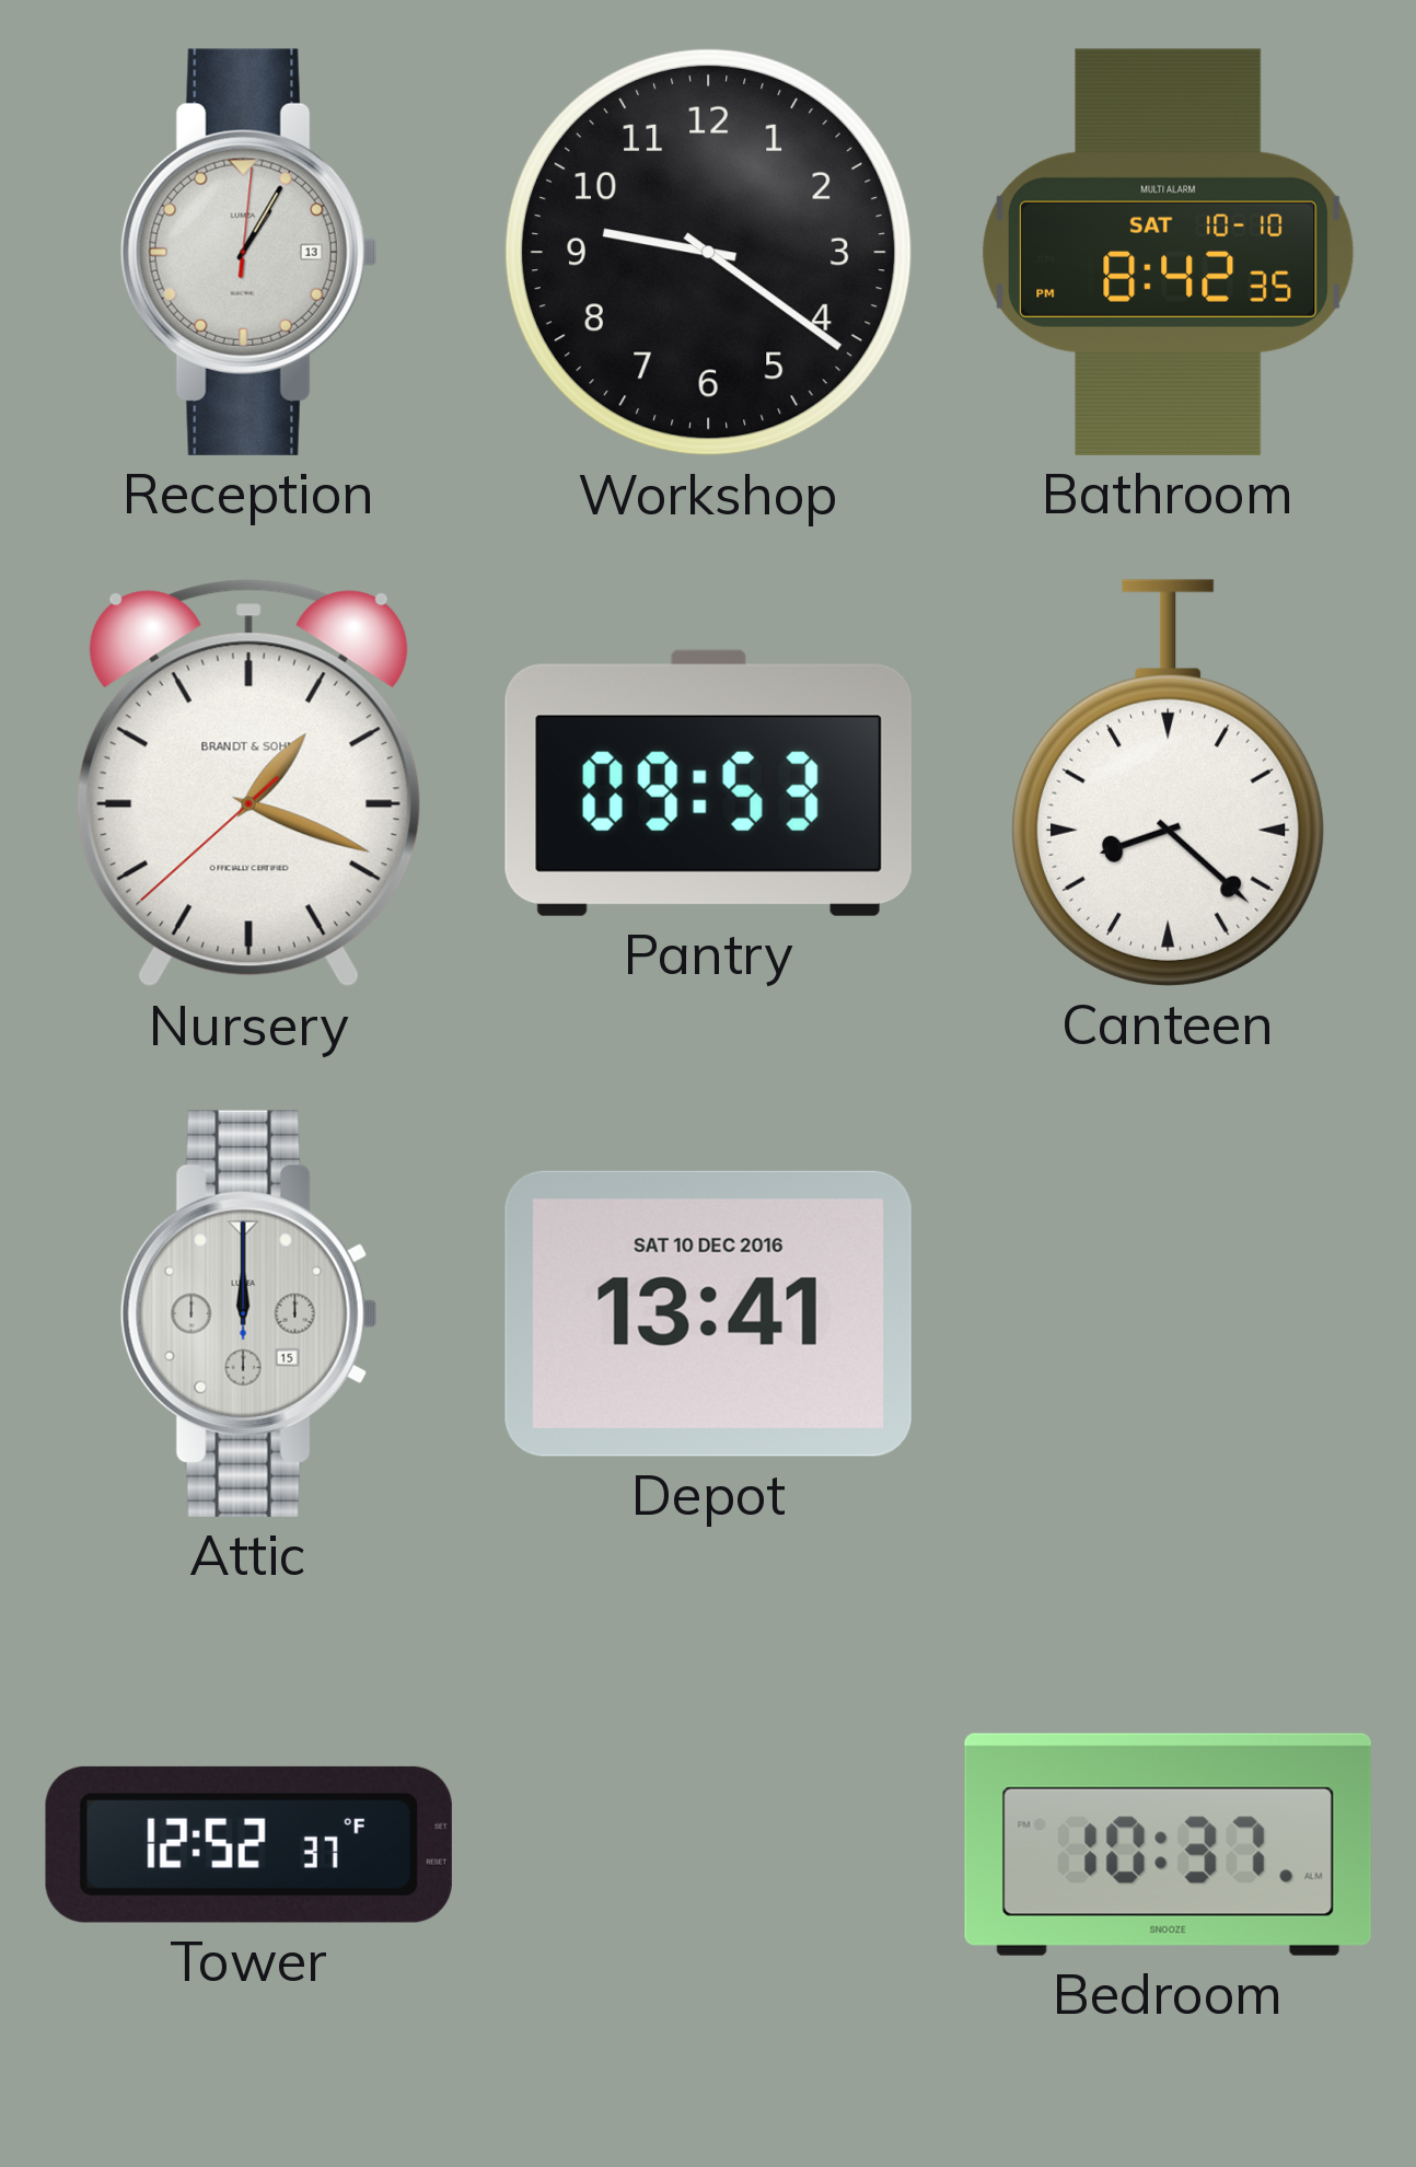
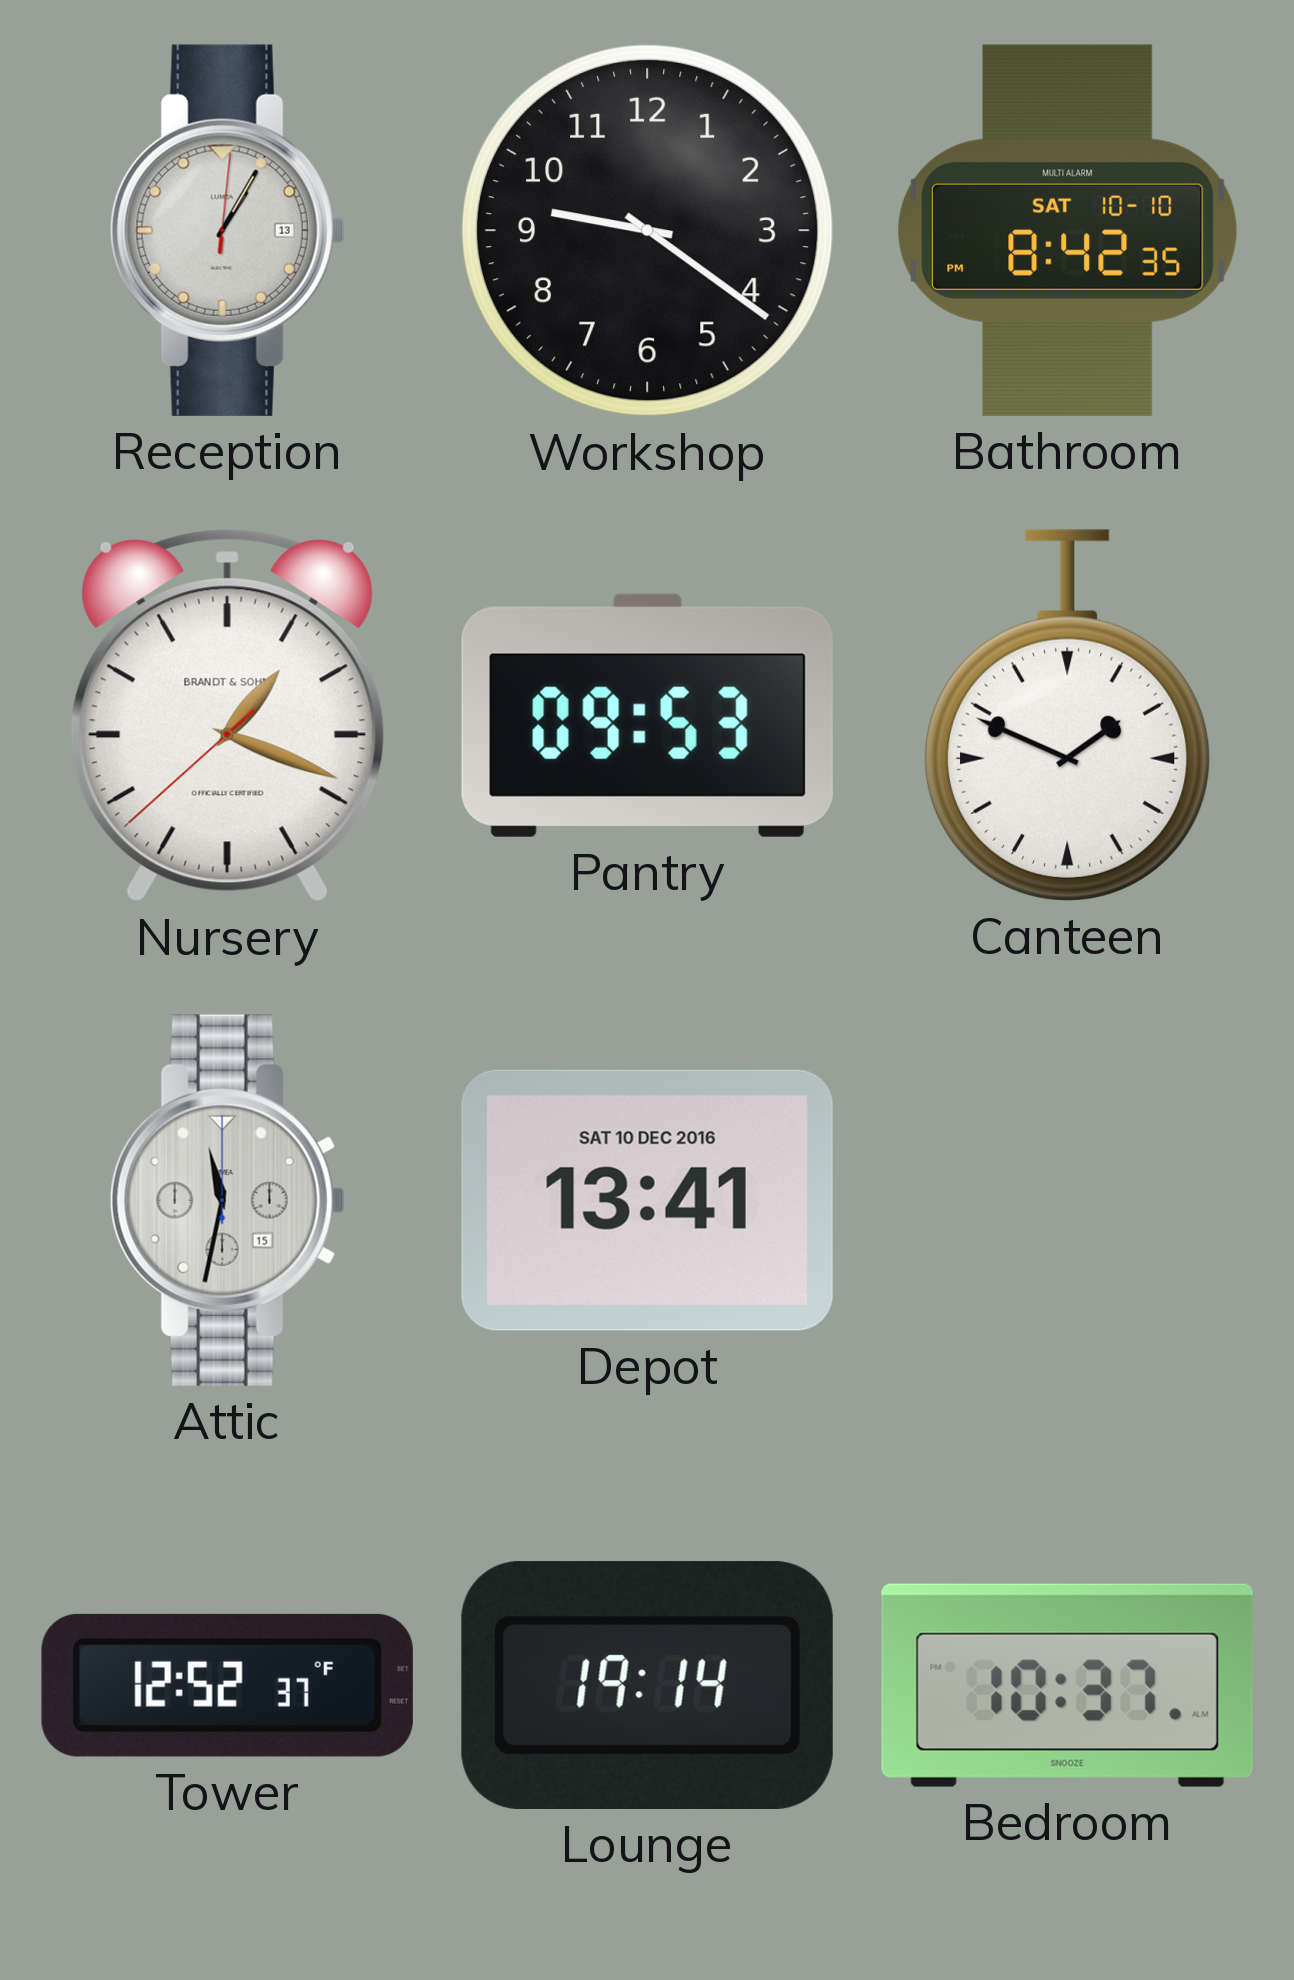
Canteen: 8:22 -> 1:49 (1067, 715)
Attic: 12:00 -> 11:32 (227, 1200)
Lounge: none -> 19:14 (647, 1685)
